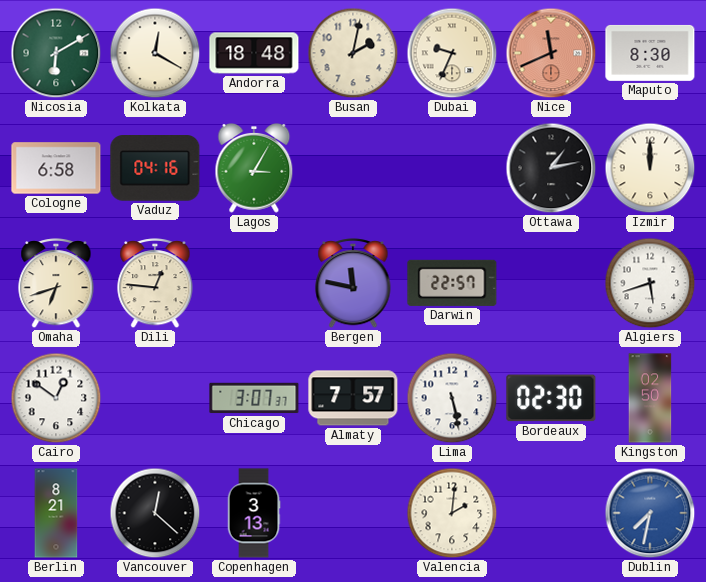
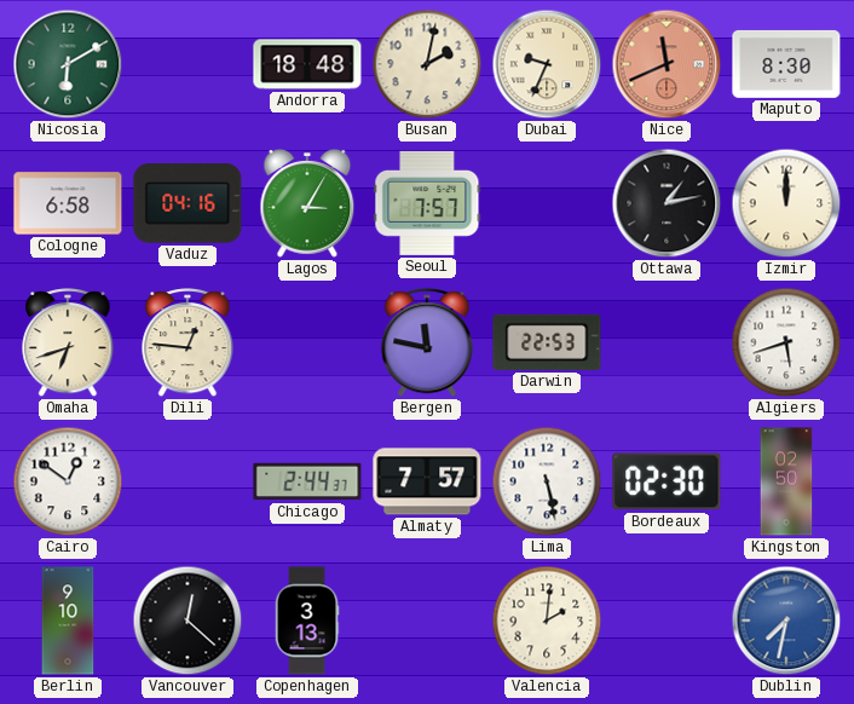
Kolkata: 12:20 -> none (155, 53)
Seoul: none -> 7:57 (427, 203)
Darwin: 22:57 -> 22:53 (547, 342)
Chicago: 3:07 -> 2:44 (307, 481)
Berlin: 8:21 -> 9:10 (68, 621)
